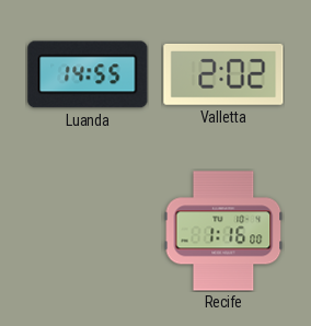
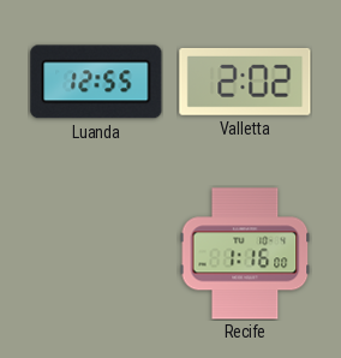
Luanda: 14:55 -> 12:55 (96, 82)
